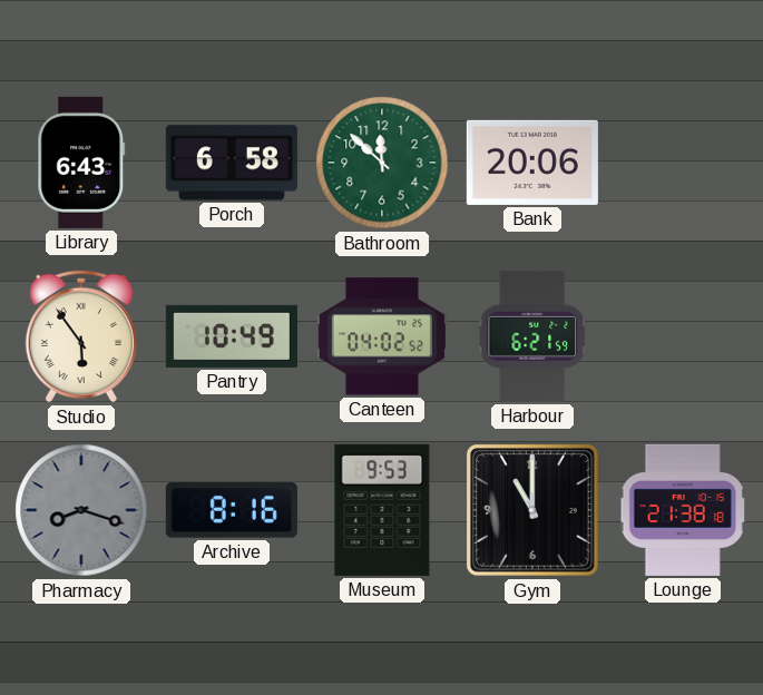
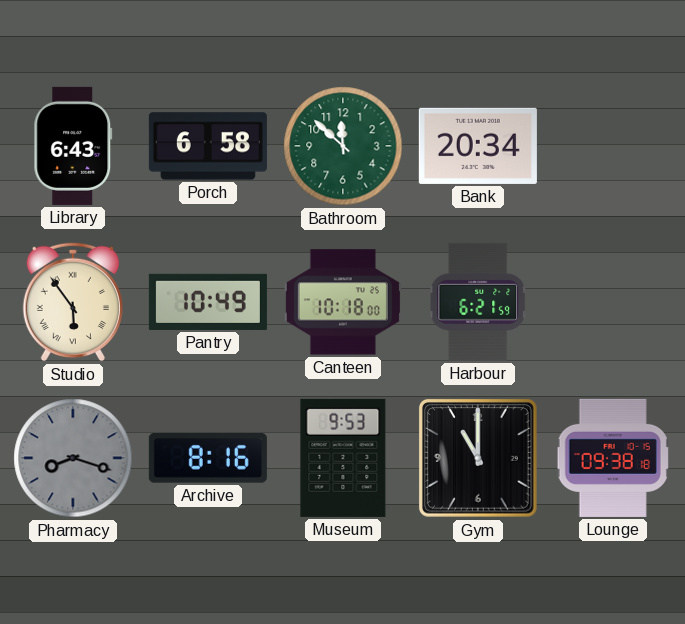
Bank: 20:06 -> 20:34 (478, 146)
Canteen: 04:02 -> 10:18 (343, 302)
Lounge: 21:38 -> 09:38 (613, 458)
